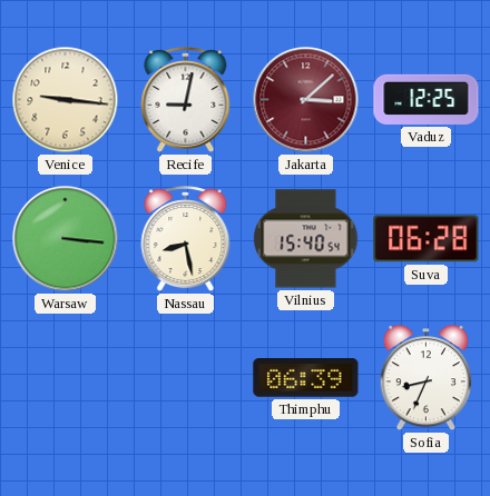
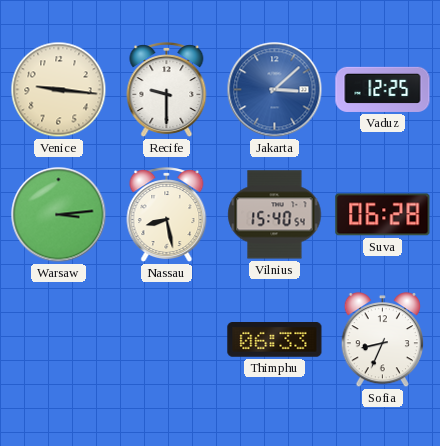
Recife: 9:02 -> 9:30 (167, 90)
Jakarta dial: burgundy -> blue (275, 90)
Warsaw: 3:16 -> 3:14 (59, 215)
Thimphu: 06:39 -> 06:33 (275, 340)
